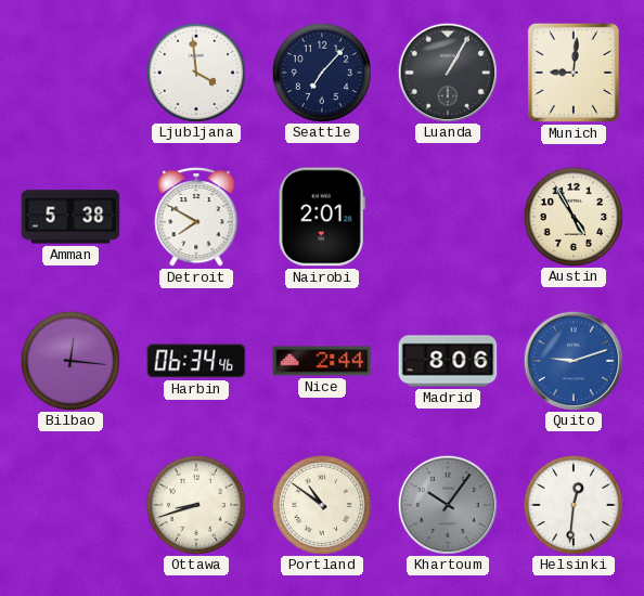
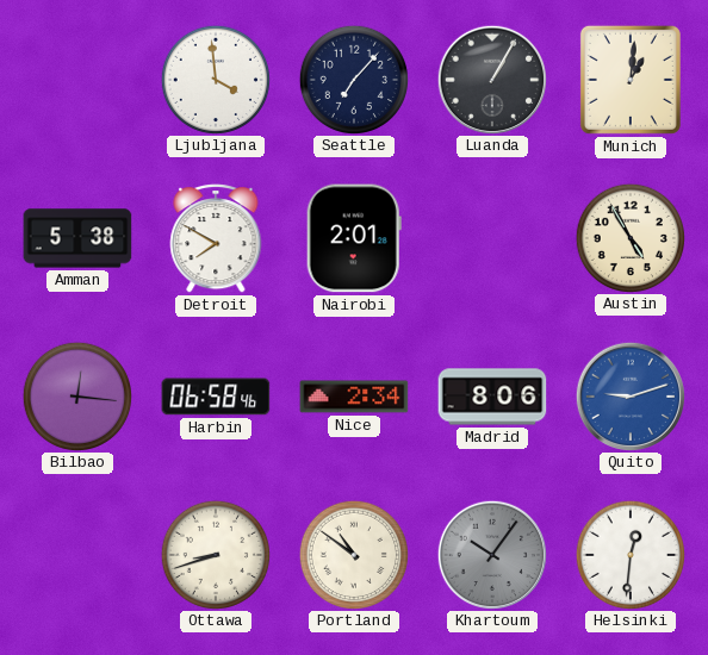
Munich: 9:01 -> 1:01 (631, 80)
Harbin: 06:34 -> 06:58 (216, 397)
Nice: 2:44 -> 2:34 (354, 397)
